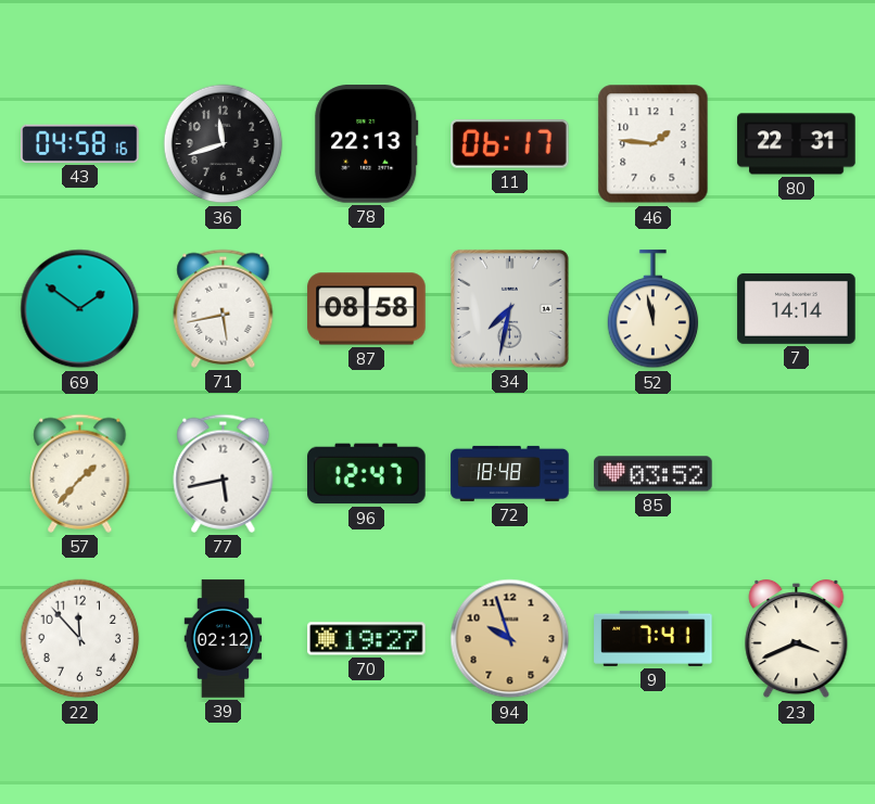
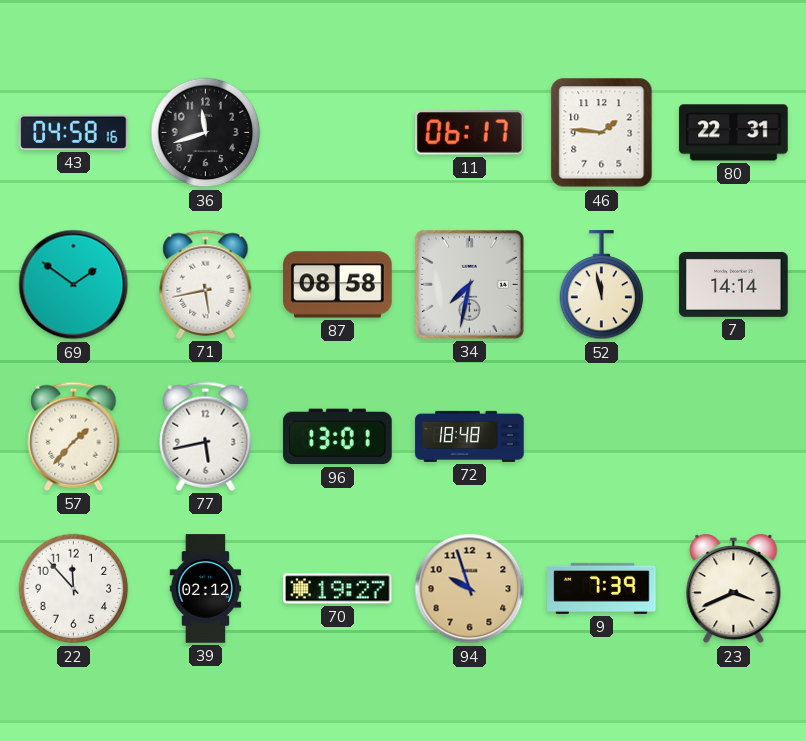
78: 22:13 -> none (367, 144)
96: 12:47 -> 13:01 (338, 437)
85: 03:52 -> none (654, 474)
9: 7:41 -> 7:39 (602, 588)
